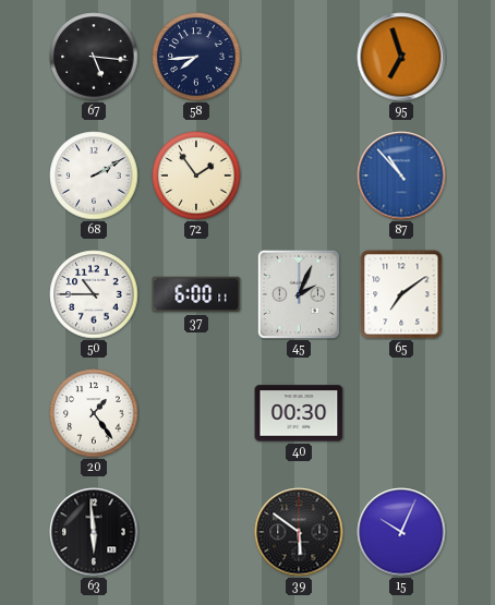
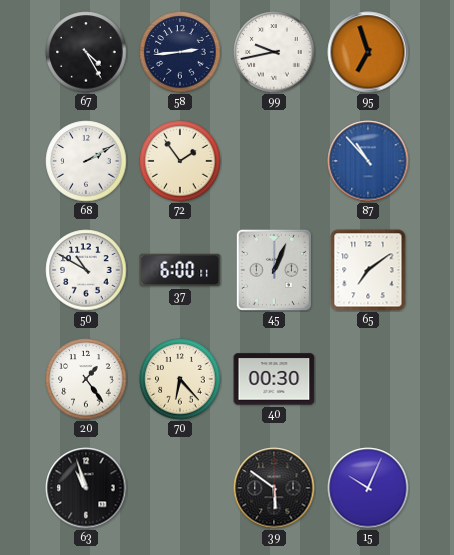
67: 5:16 -> 4:25 (86, 52)
58: 7:44 -> 2:44 (180, 52)
99: none -> 9:43 (274, 52)
50: 10:45 -> 10:50 (86, 270)
45: 2:04 -> 1:04 (274, 270)
70: none -> 6:23 (180, 379)
63: 5:59 -> 10:57 (86, 488)
